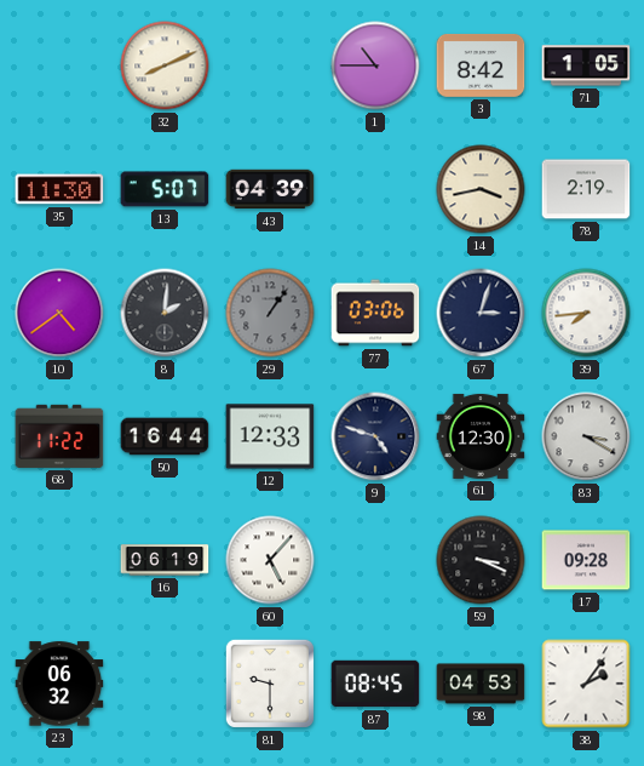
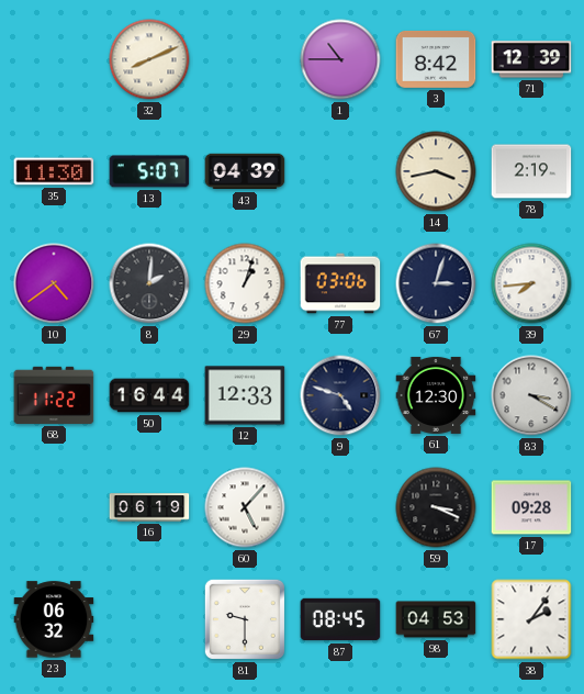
71: 1:05 -> 12:39 (531, 59)
29: 1:06 -> 1:03 (245, 283)
29 dial: grey -> white (245, 283)
